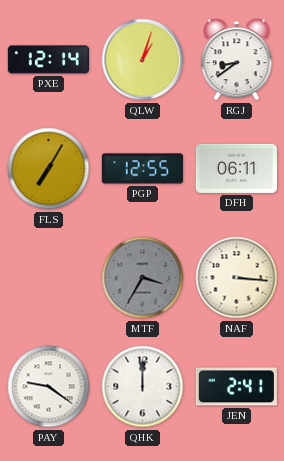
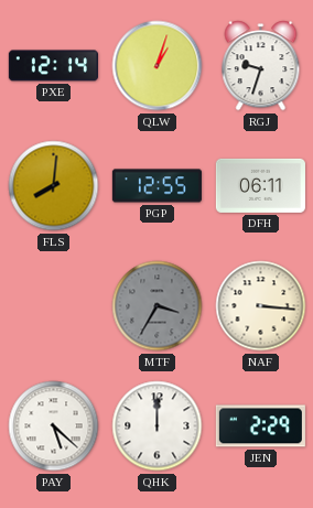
RGJ: 8:39 -> 9:33 (261, 66)
FLS: 7:05 -> 8:01 (54, 186)
PAY: 9:21 -> 5:22 (54, 426)
JEN: 2:41 -> 2:29 (260, 426)
